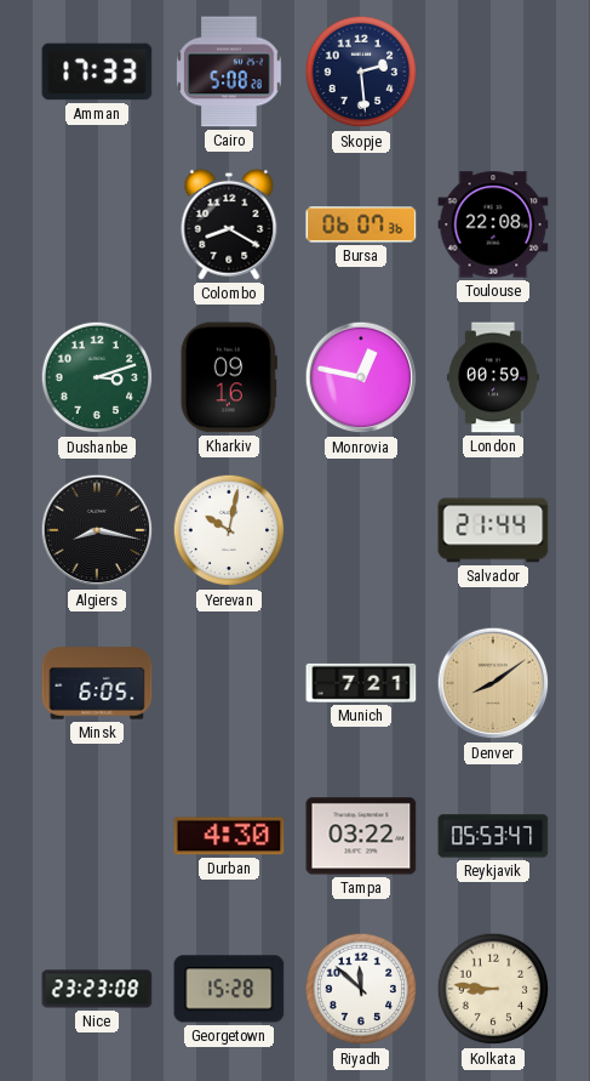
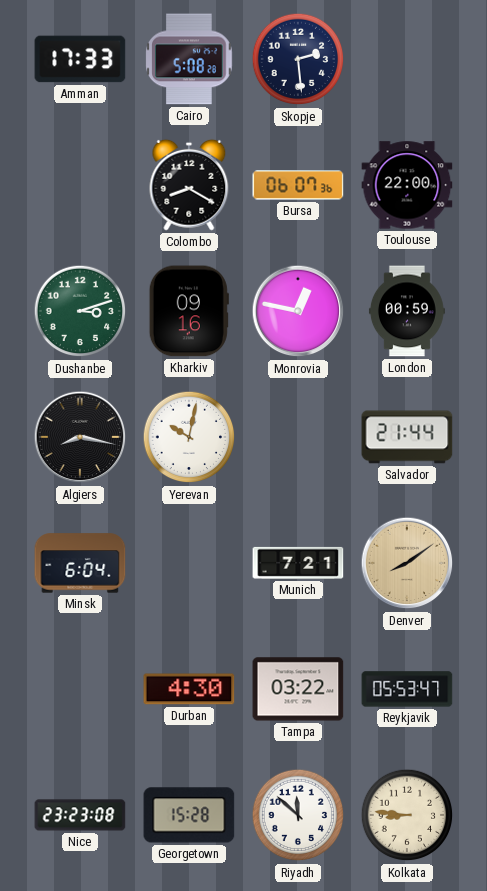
Toulouse: 22:08 -> 22:00 (407, 185)
Minsk: 6:05 -> 6:04 (80, 563)
